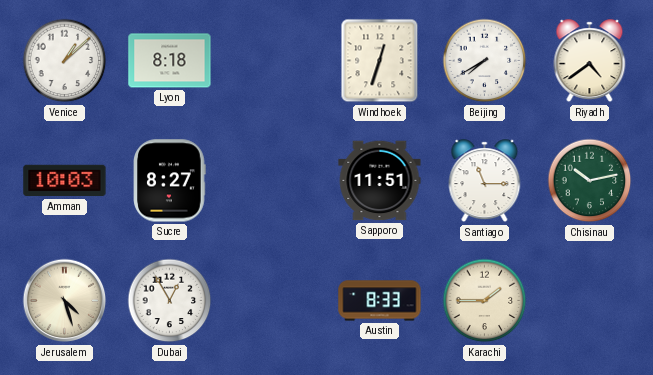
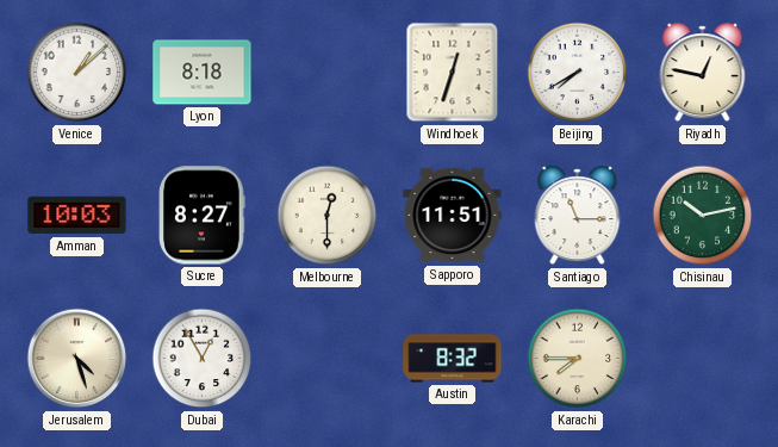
Riyadh: 4:39 -> 12:47 (703, 73)
Melbourne: none -> 12:30 (328, 216)
Austin: 8:33 -> 8:32 (453, 359)
Karachi: 1:45 -> 7:45 (578, 359)
